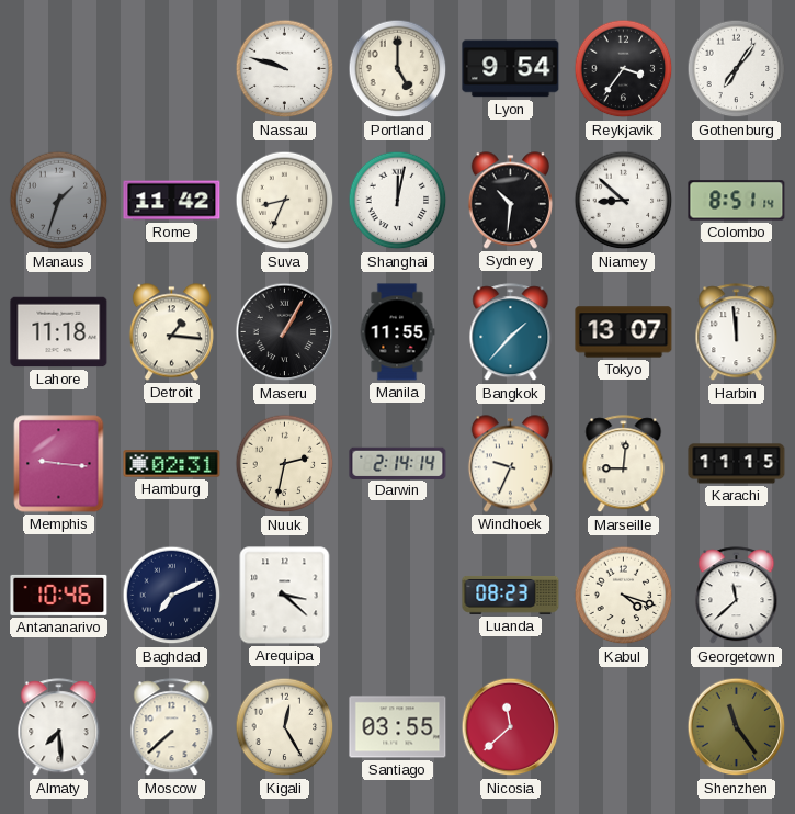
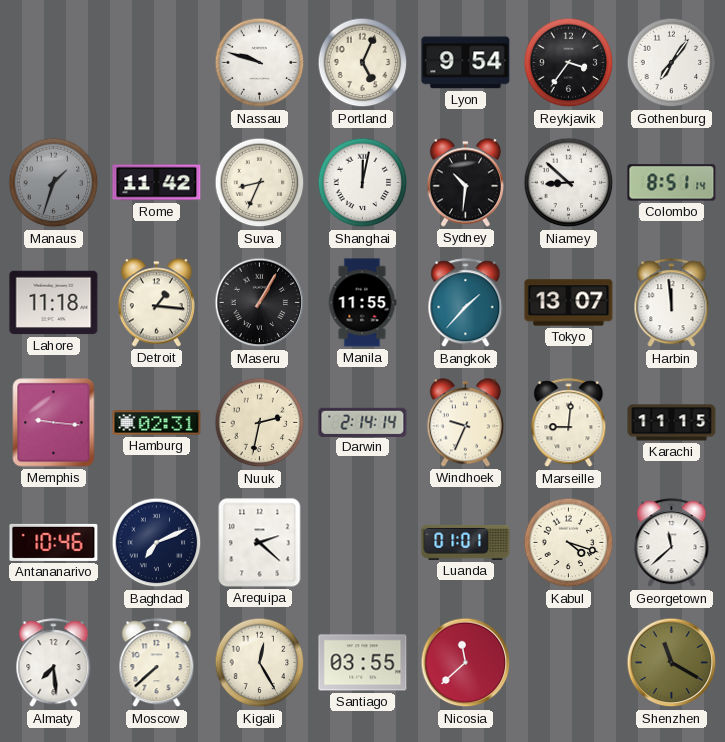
Portland: 5:00 -> 5:04 (363, 63)
Arequipa: 3:22 -> 2:22 (260, 543)
Luanda: 08:23 -> 01:01 (466, 542)
Shenzhen: 11:24 -> 11:20 (672, 663)
